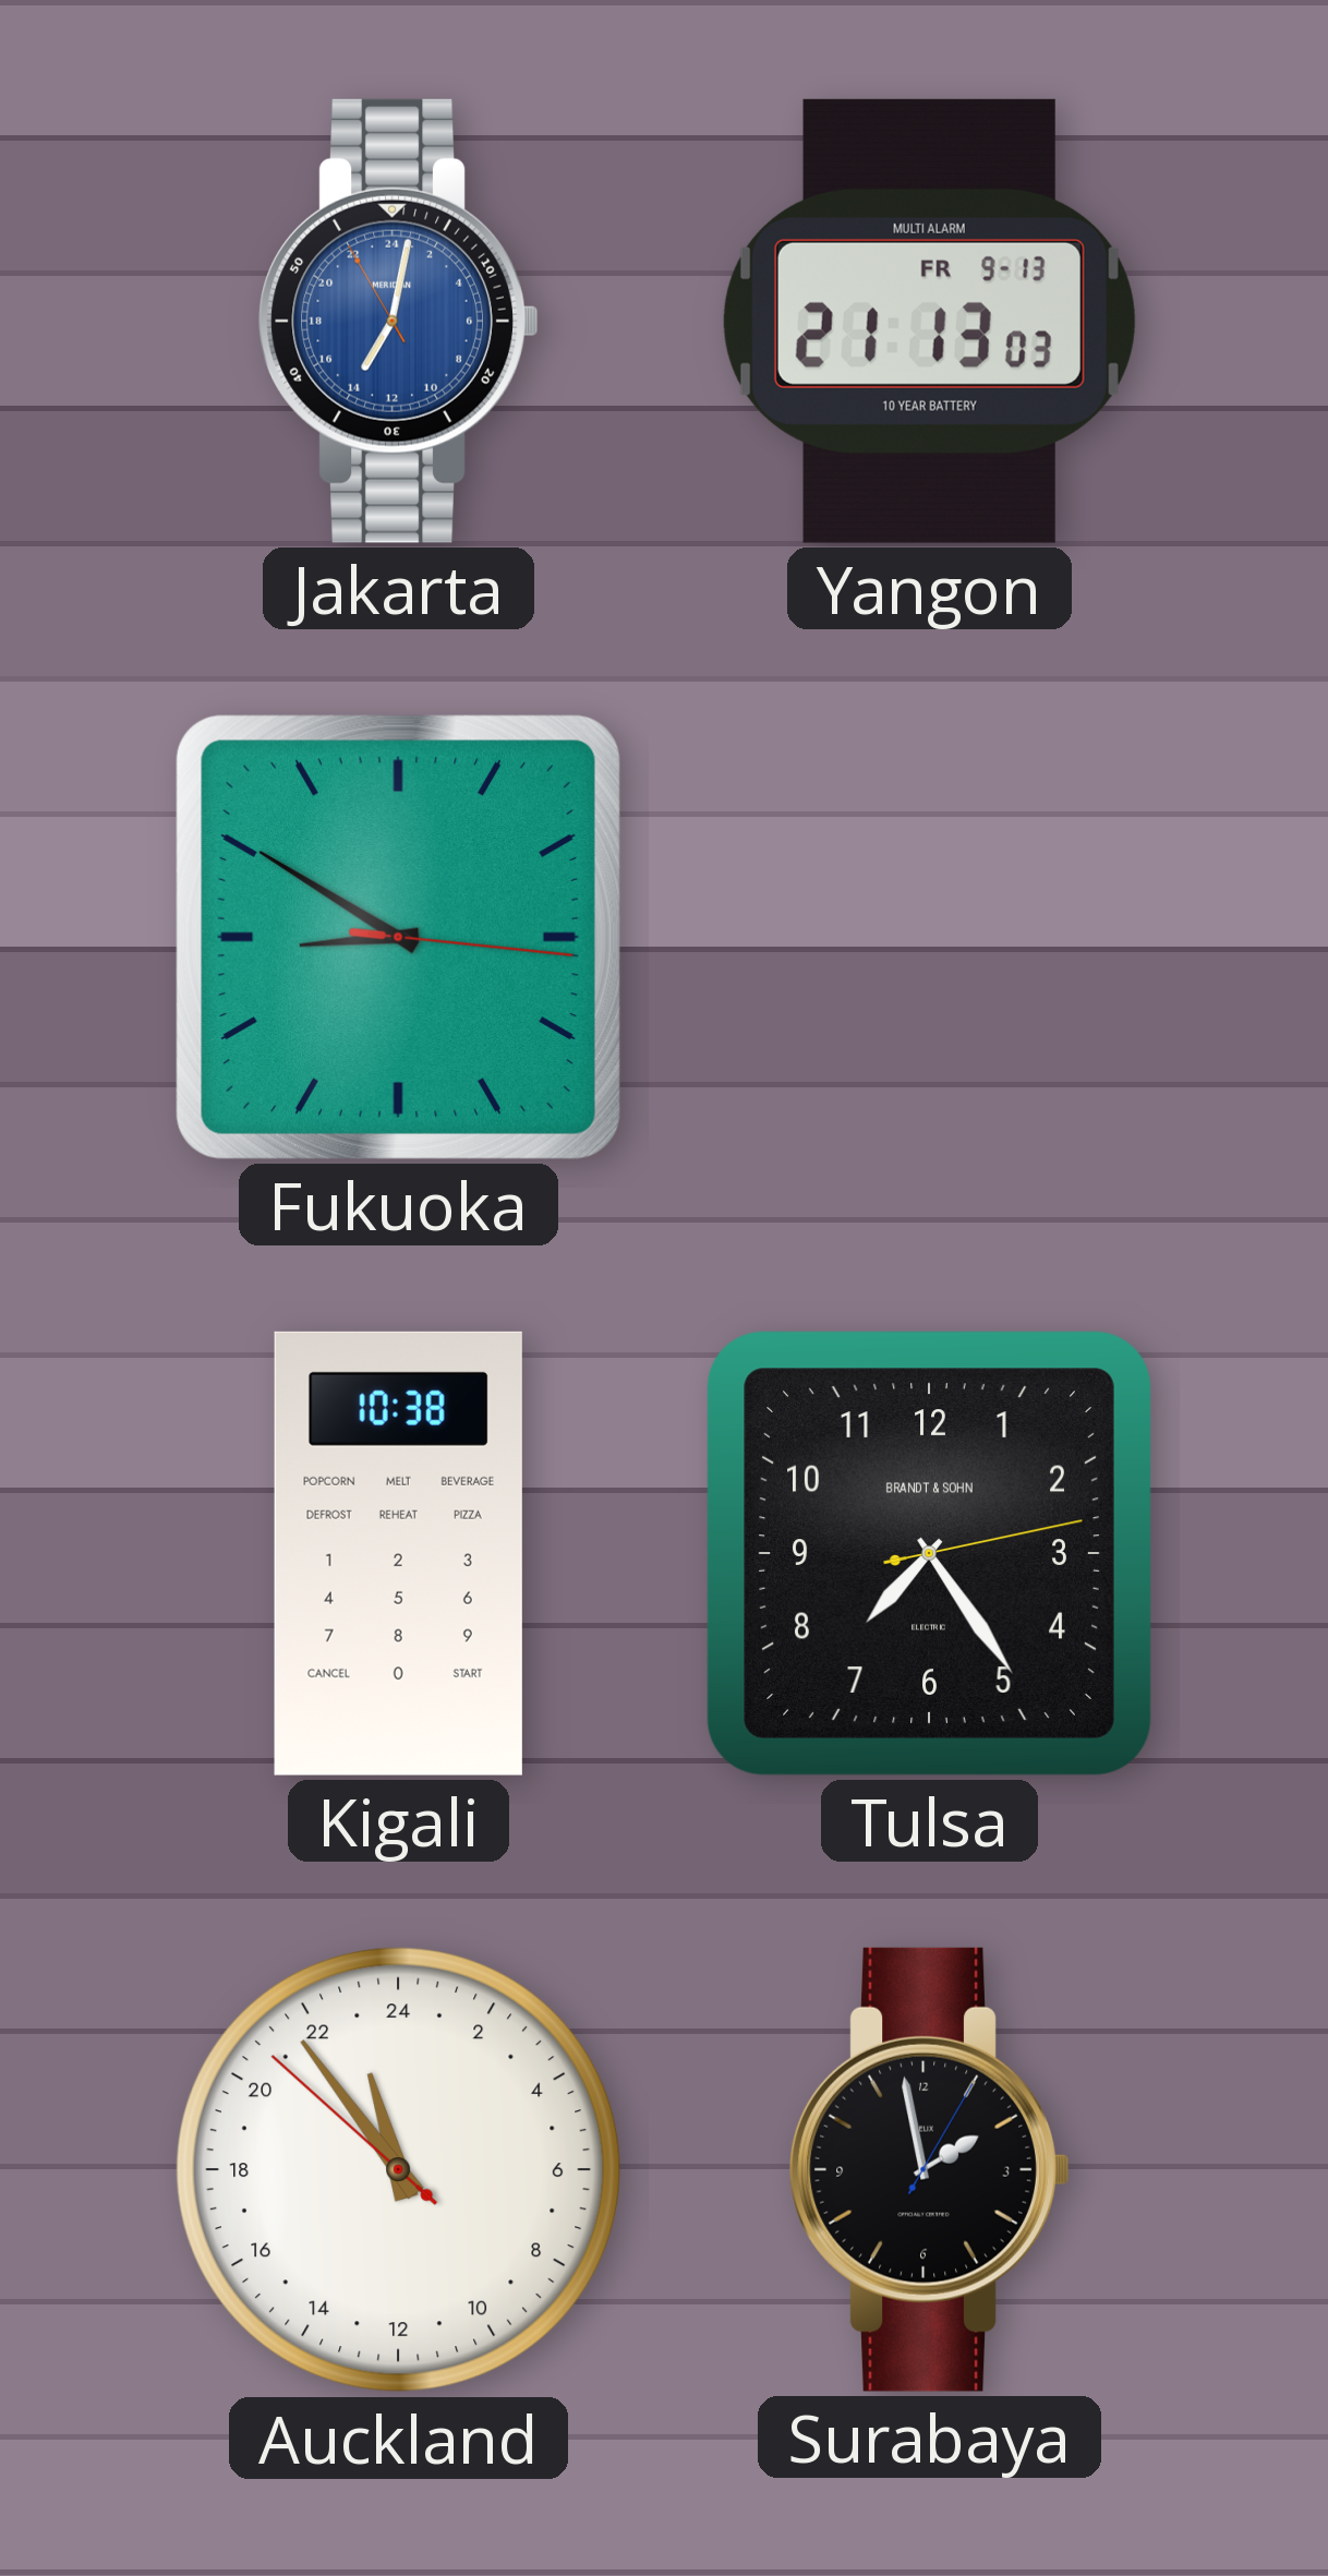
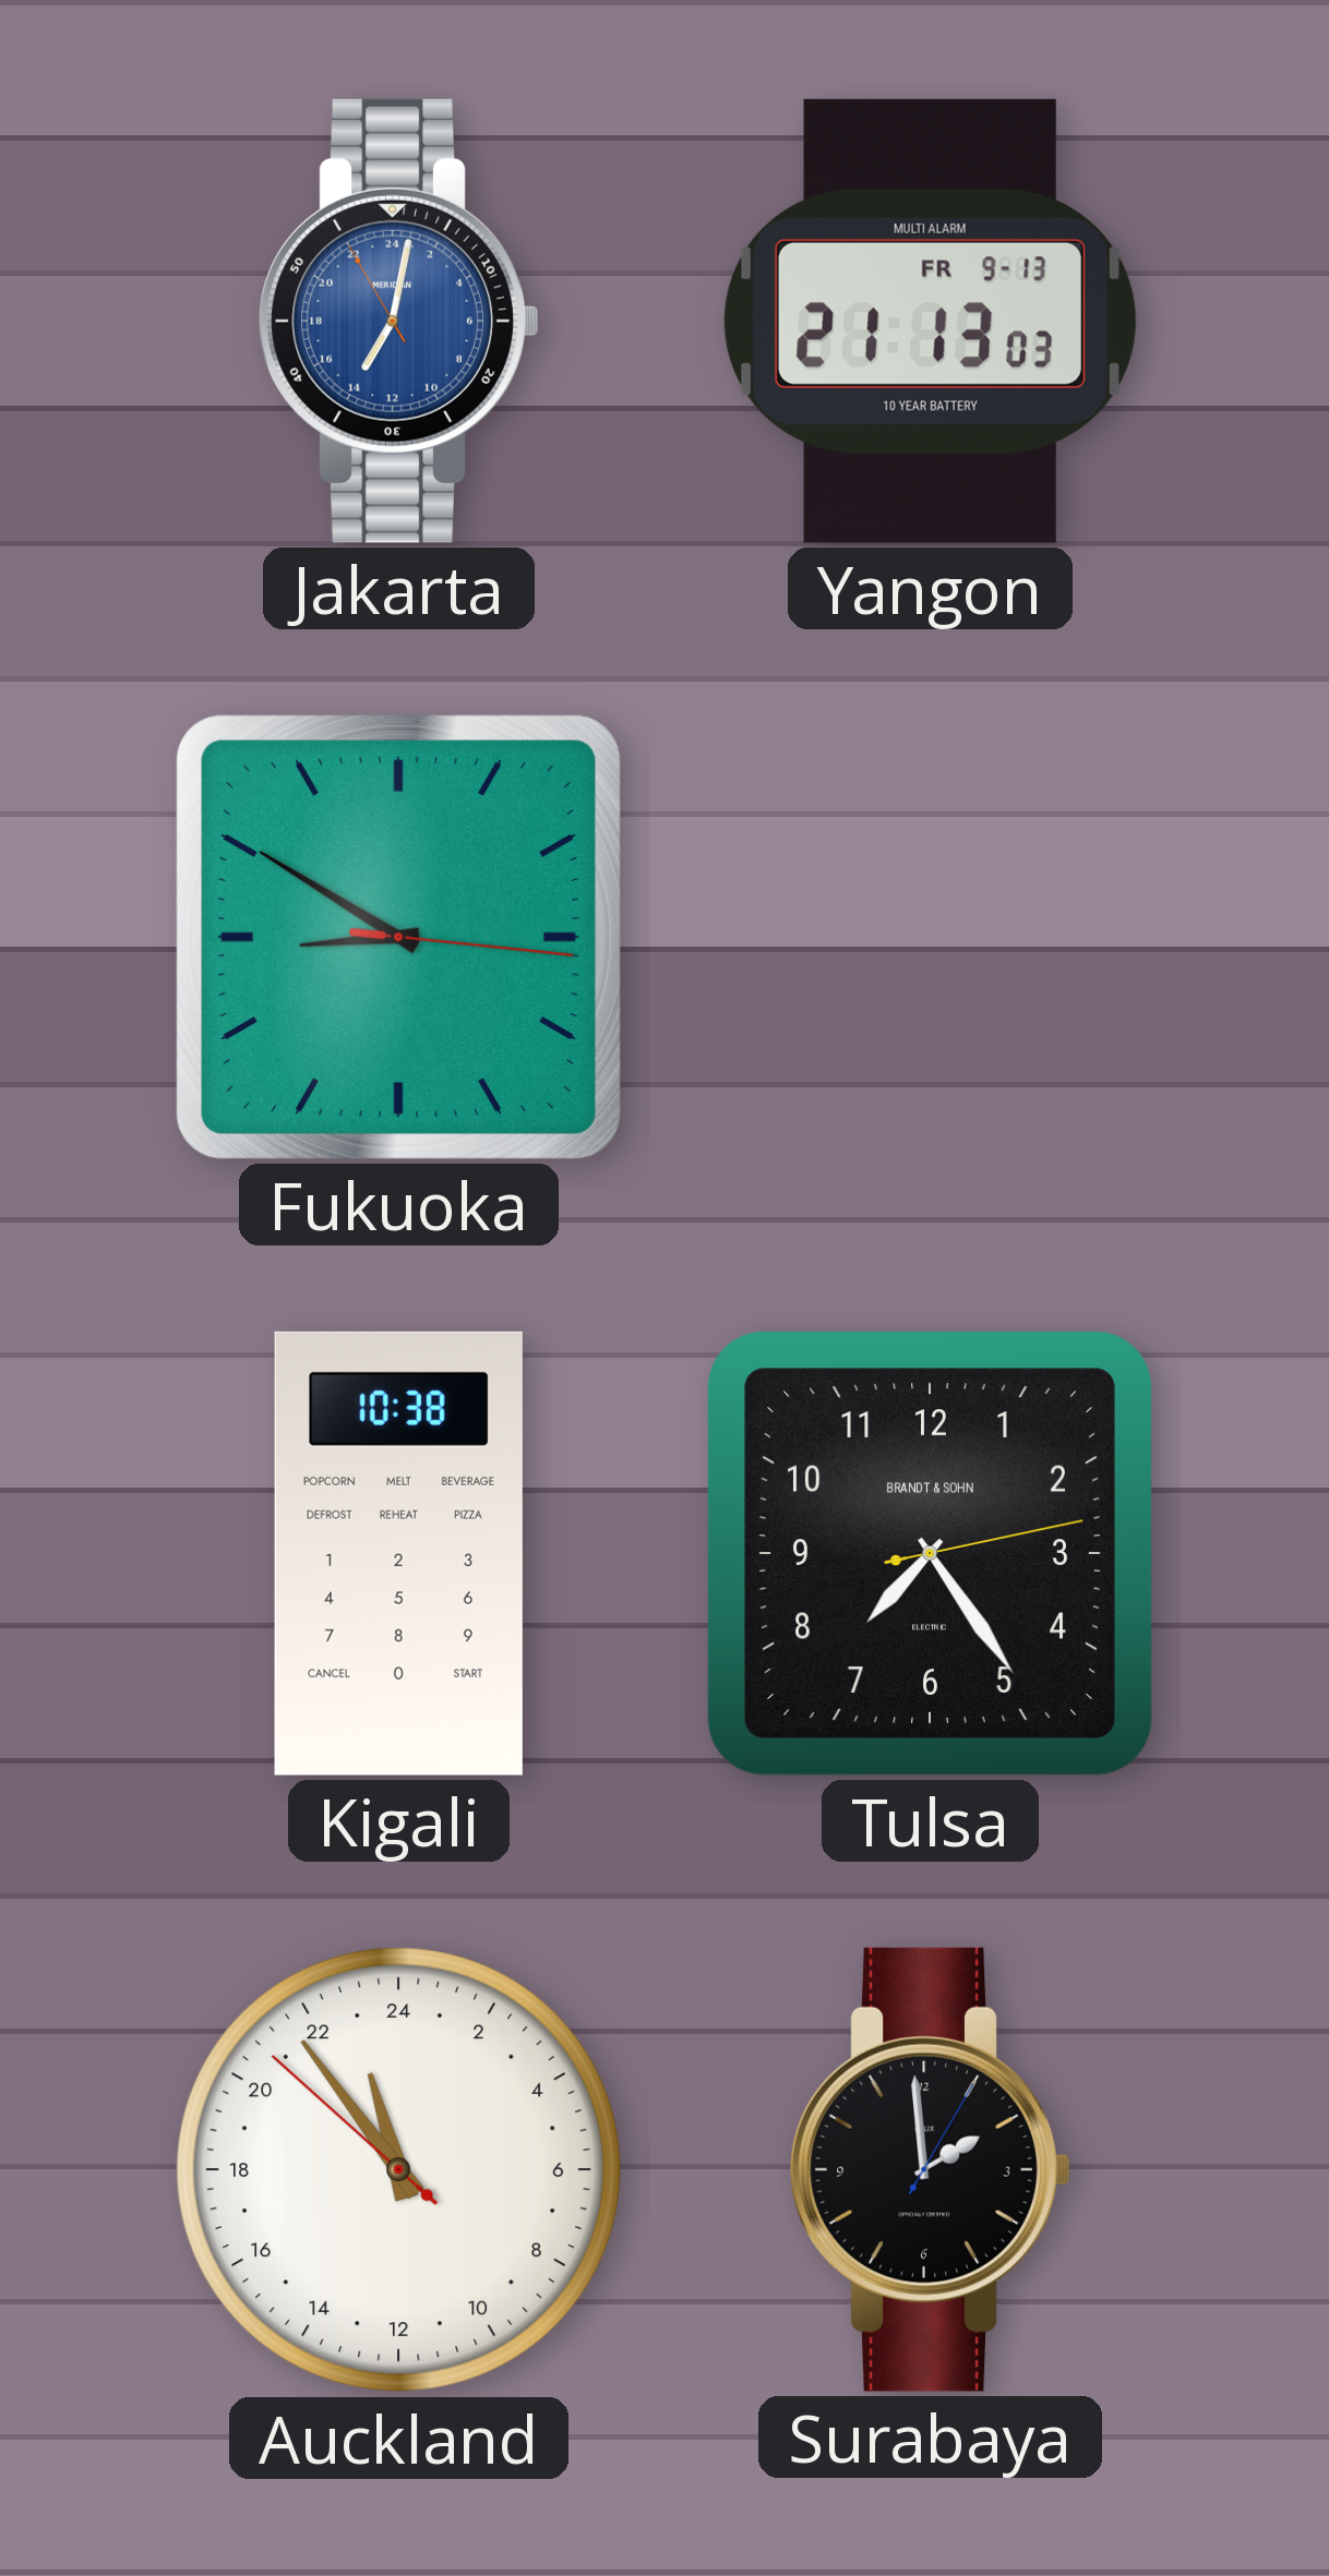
Surabaya: 1:58 -> 1:59 (931, 2169)
